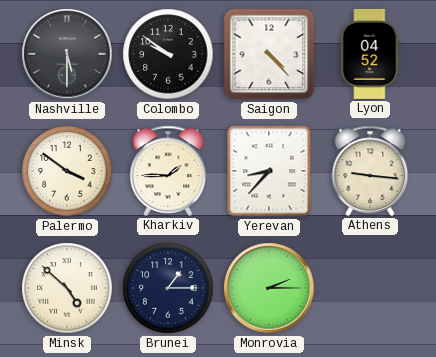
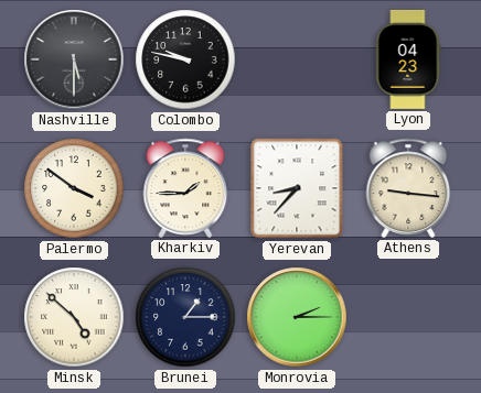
Colombo: 9:51 -> 9:47 (185, 59)
Saigon: 4:23 -> none (269, 54)
Lyon: 04:52 -> 04:23 (408, 59)
